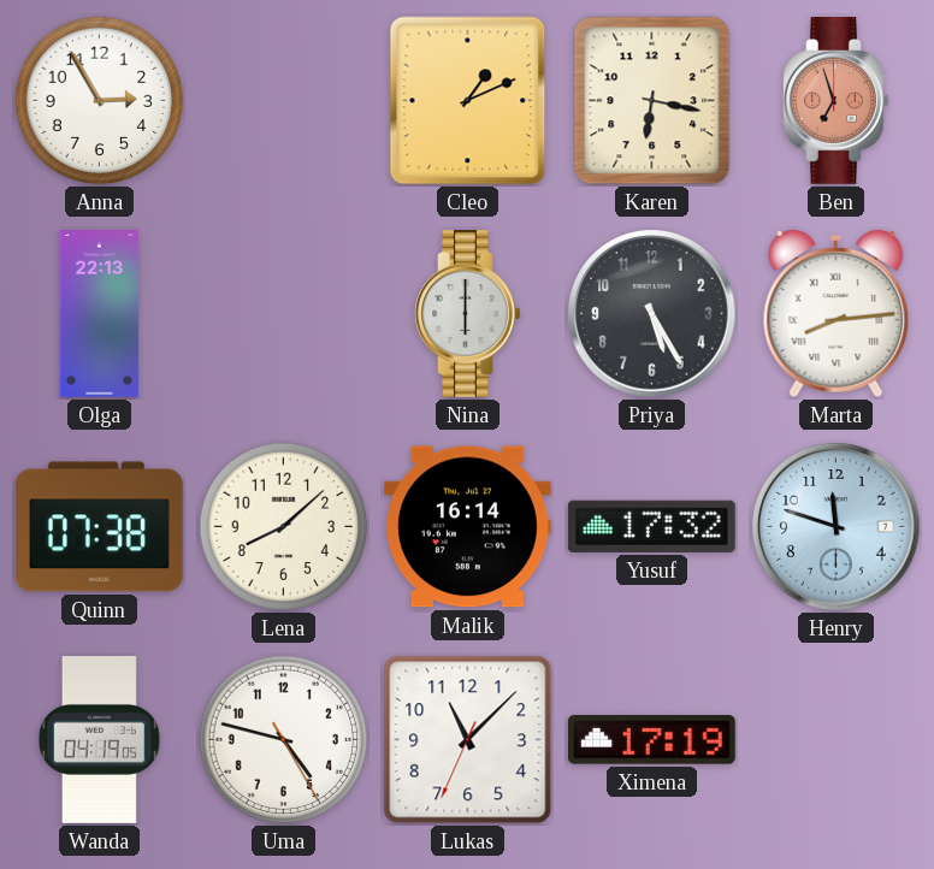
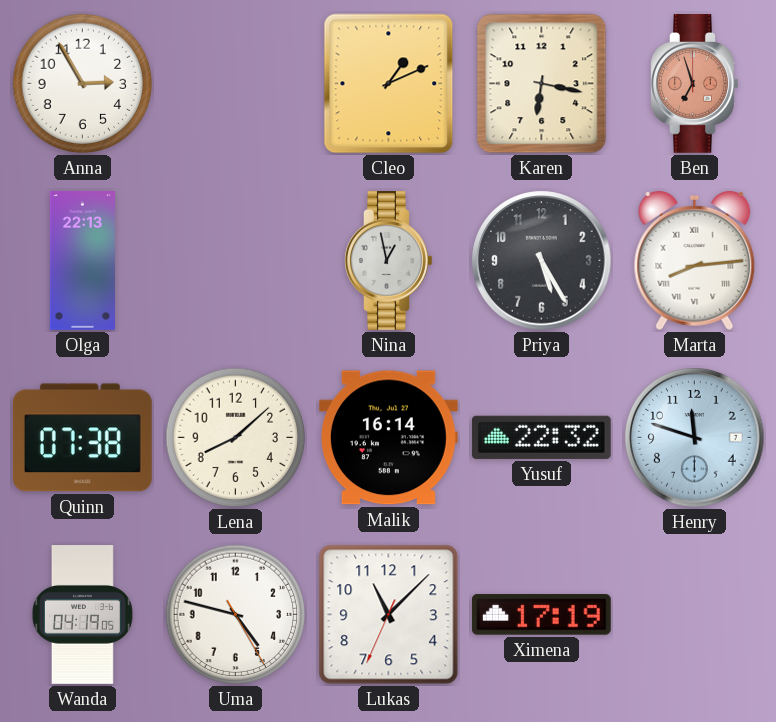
Nina: 6:00 -> 12:58 (389, 261)
Yusuf: 17:32 -> 22:32 (541, 437)
